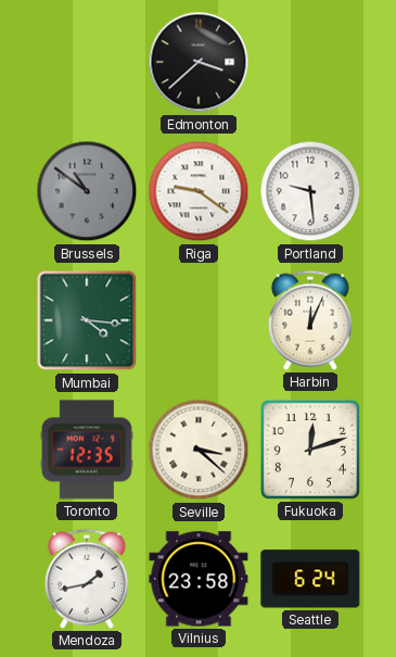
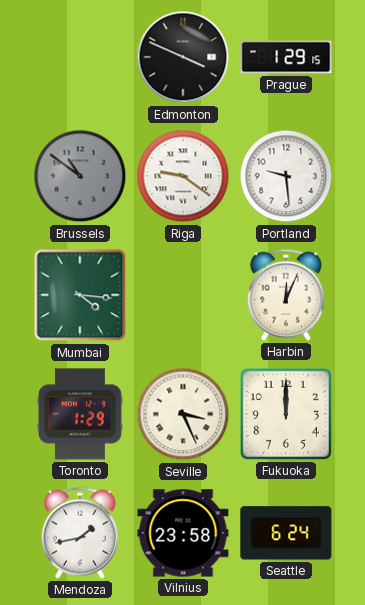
Edmonton: 3:38 -> 3:49 (183, 57)
Prague: none -> 1:29 (286, 57)
Toronto: 12:35 -> 1:29 (80, 414)
Seville: 3:22 -> 3:26 (183, 414)
Fukuoka: 12:12 -> 12:00 (286, 414)
